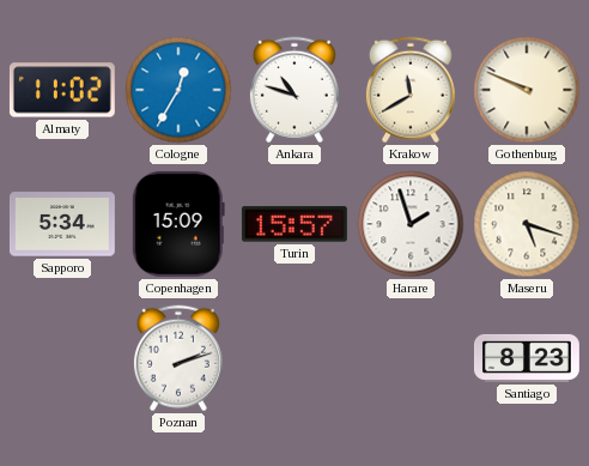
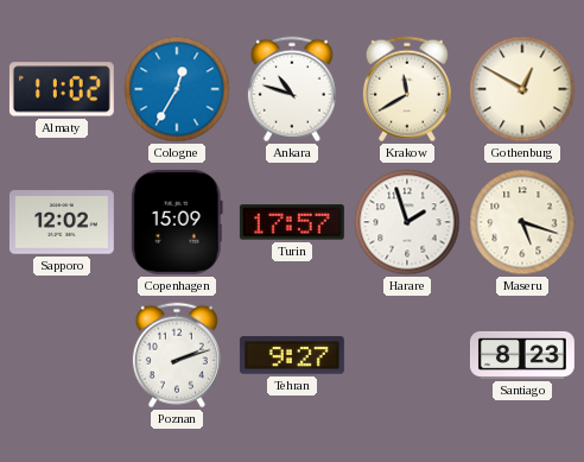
Gothenburg: 9:49 -> 12:50 (522, 89)
Sapporo: 5:34 -> 12:02 (62, 222)
Turin: 15:57 -> 17:57 (292, 222)
Tehran: none -> 9:27 (292, 355)
